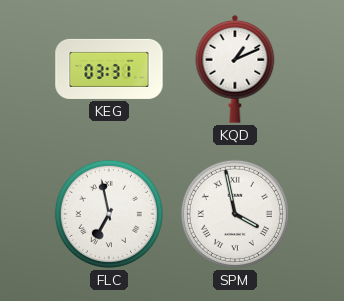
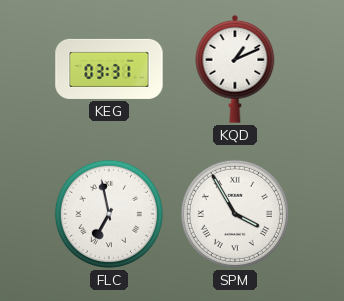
SPM: 3:58 -> 3:55 (235, 214)
